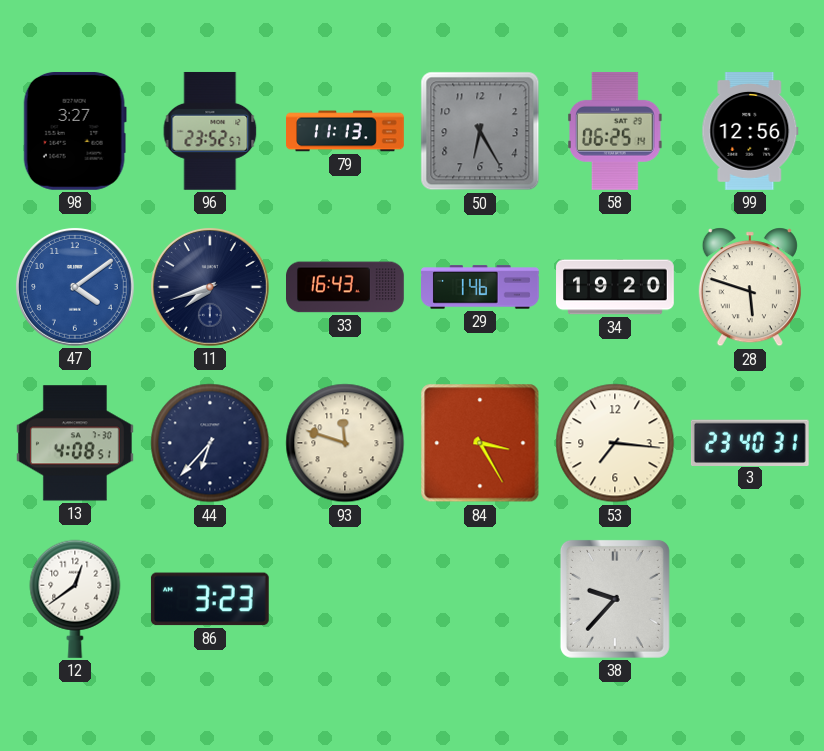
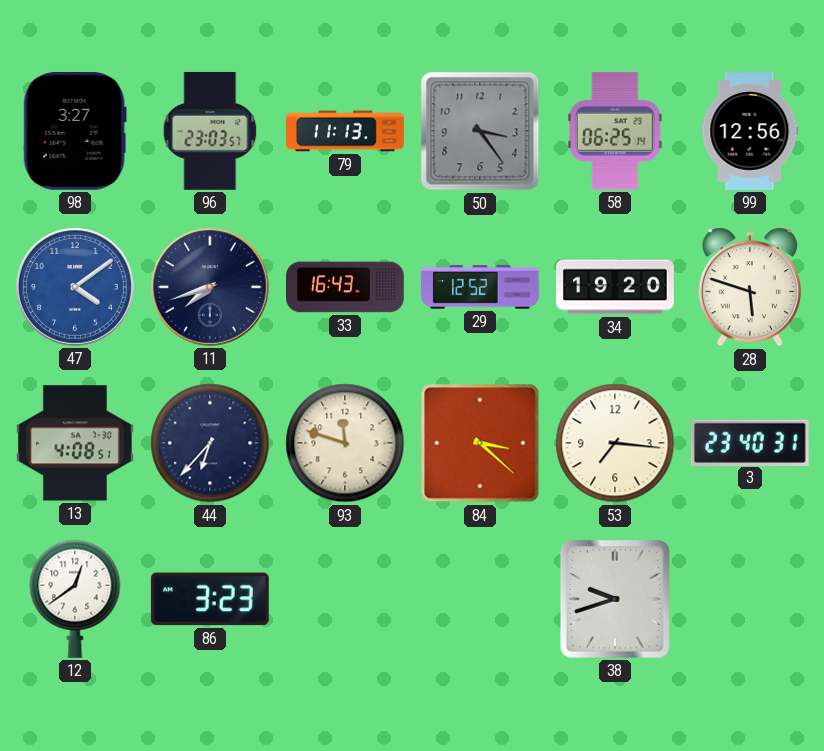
96: 23:52 -> 23:03 (210, 131)
50: 6:25 -> 3:24 (480, 131)
29: 1:46 -> 12:52 (481, 287)
84: 3:25 -> 3:22 (480, 443)
38: 9:37 -> 9:42 (615, 599)
